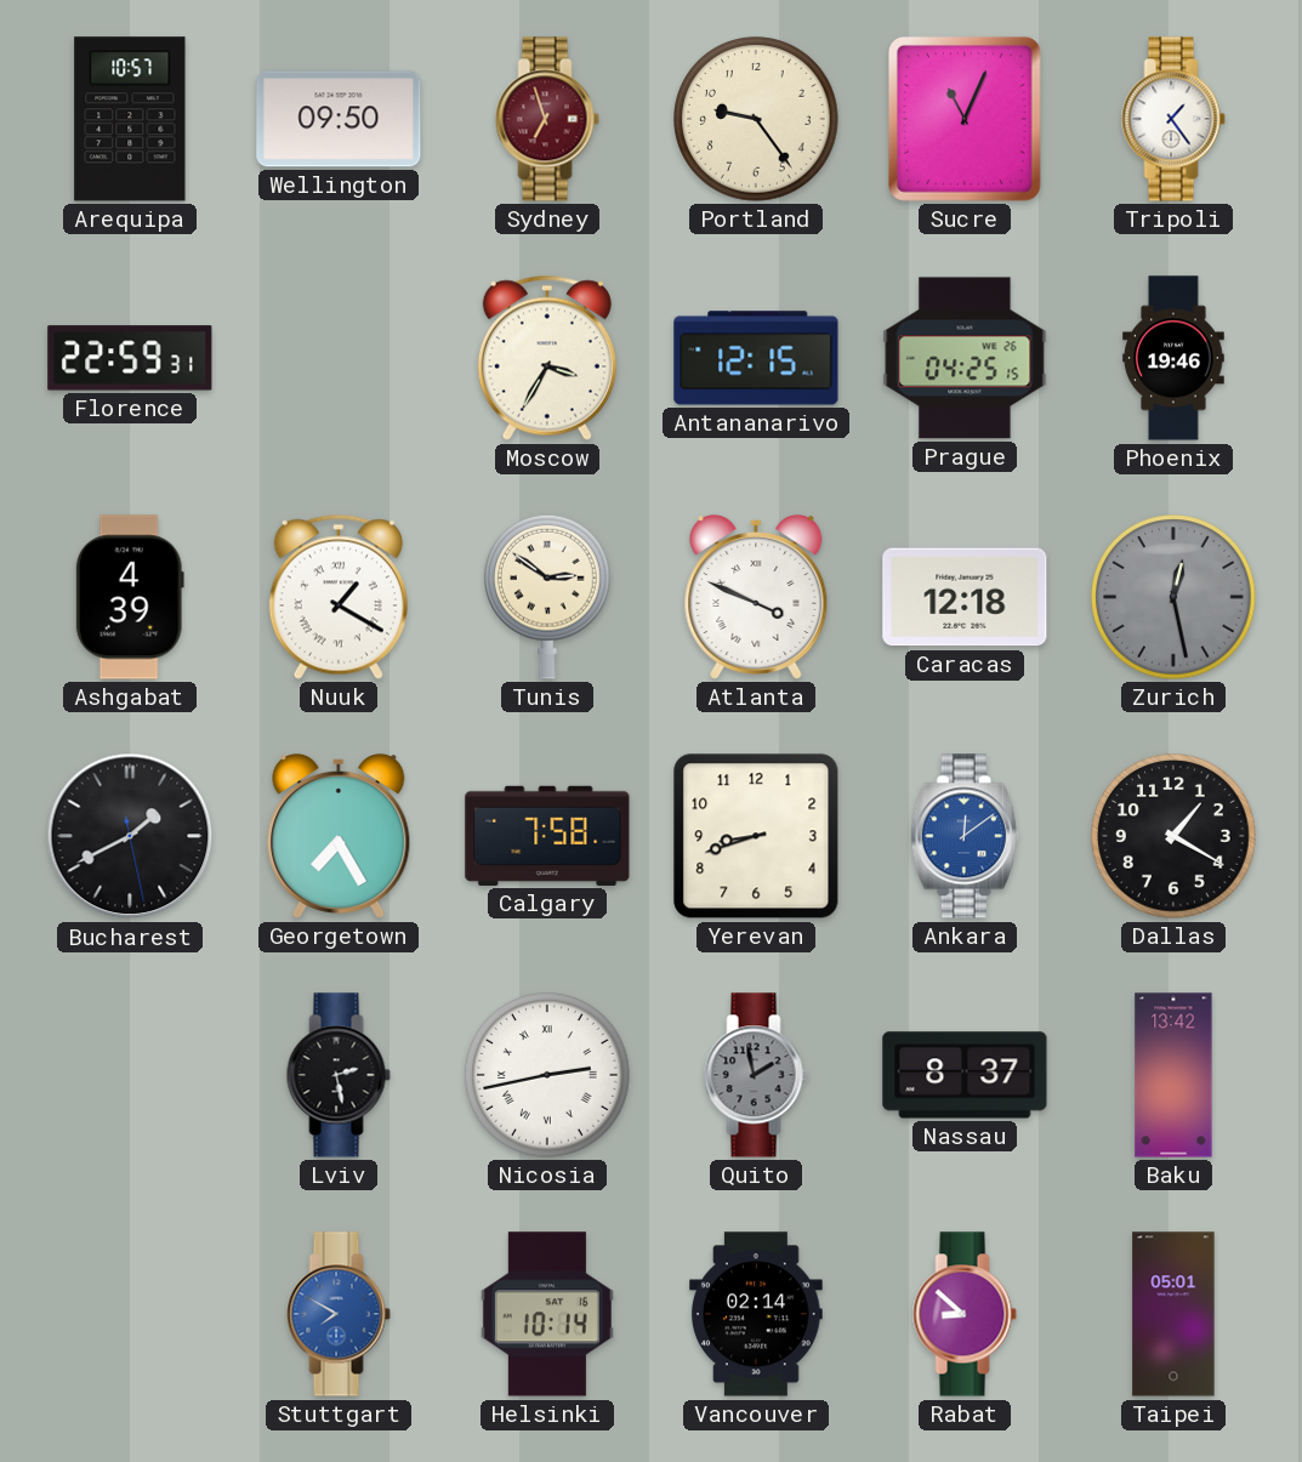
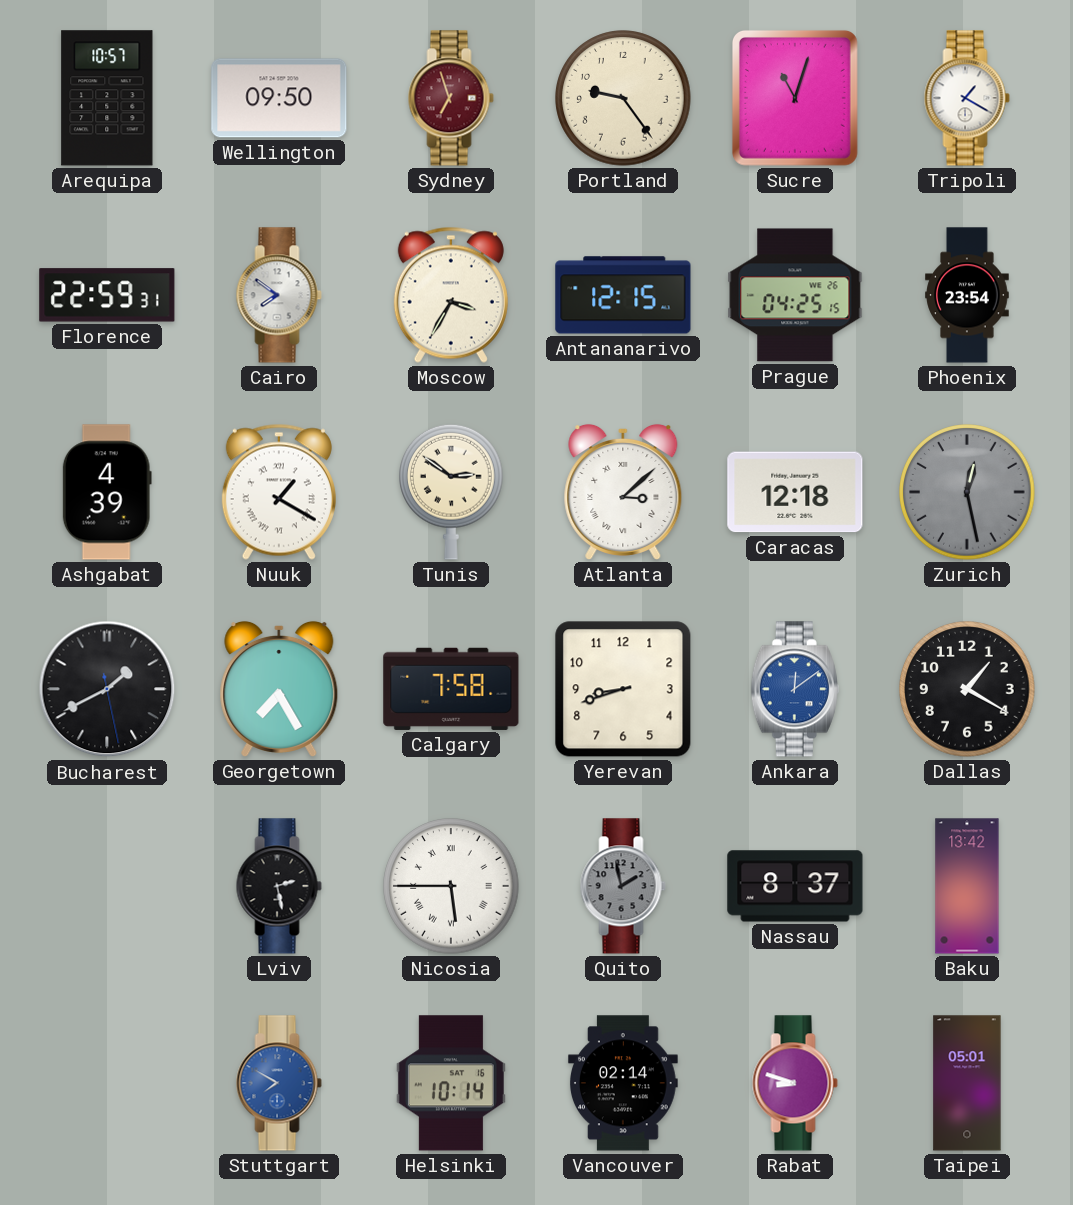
Sucre: 11:04 -> 11:03 (795, 98)
Tripoli: 1:24 -> 1:20 (967, 98)
Cairo: none -> 7:51 (279, 295)
Phoenix: 19:46 -> 23:54 (967, 295)
Atlanta: 3:49 -> 3:08 (623, 492)
Nicosia: 2:43 -> 5:45 (451, 886)
Rabat: 8:52 -> 8:48 (795, 1083)
